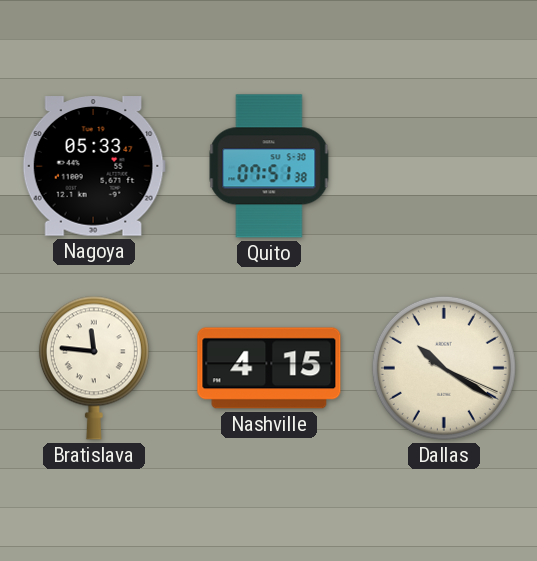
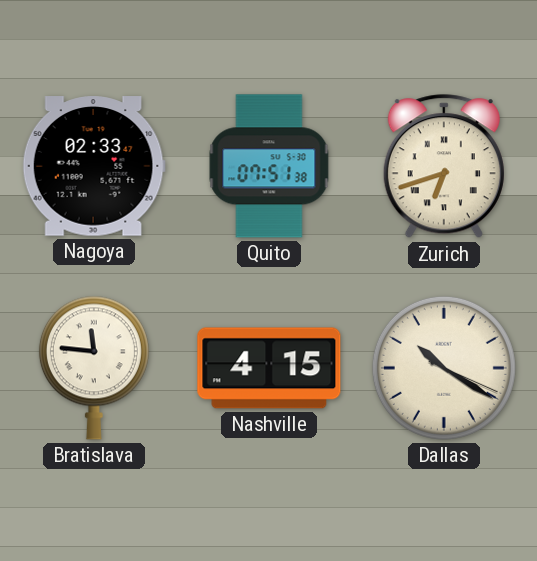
Nagoya: 05:33 -> 02:33 (94, 166)
Zurich: none -> 6:42 (444, 167)
